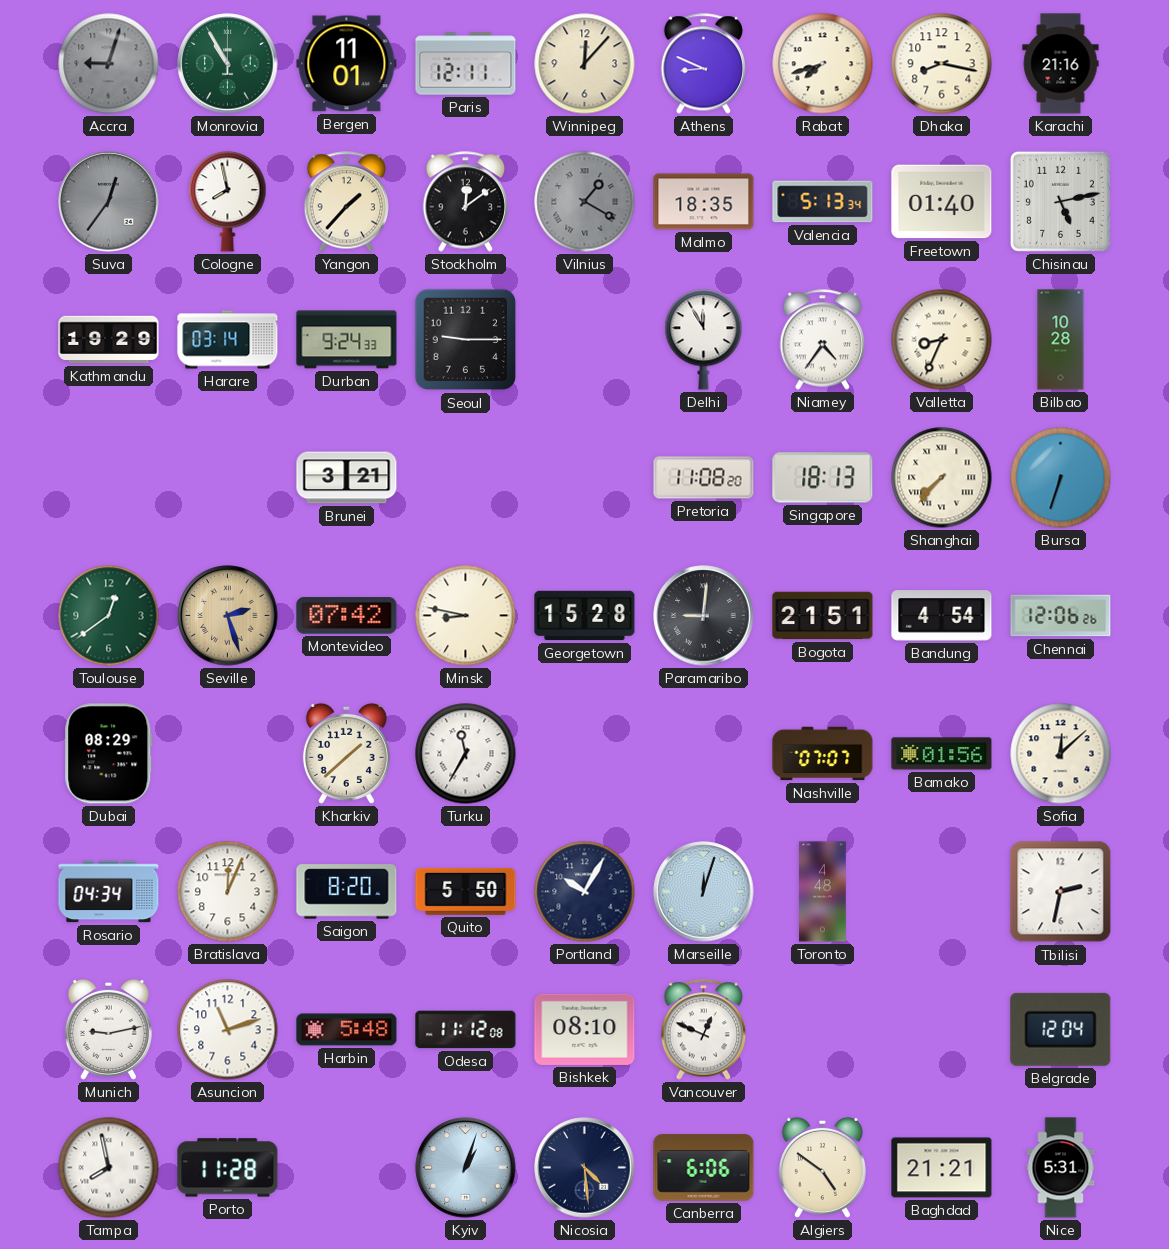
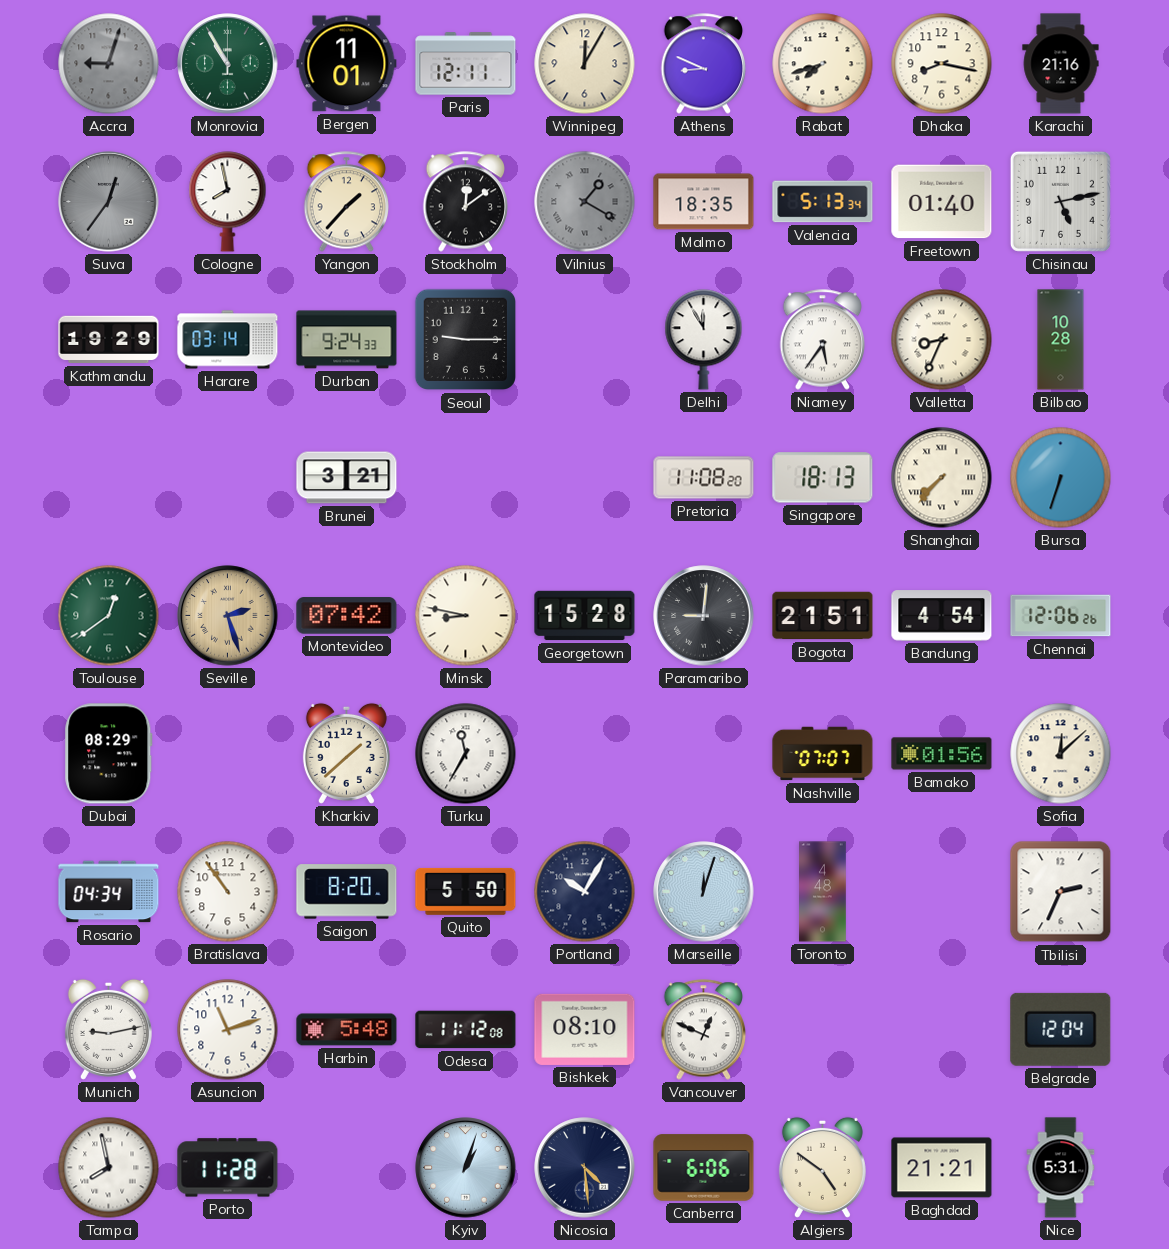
Winnipeg: 12:07 -> 12:05 (585, 64)
Niamey: 4:36 -> 5:36 (823, 340)
Bratislava: 12:04 -> 10:54 (228, 892)
Tbilisi: 2:32 -> 2:34 (1061, 892)
